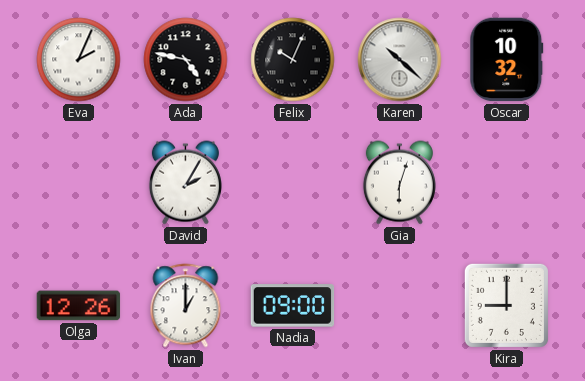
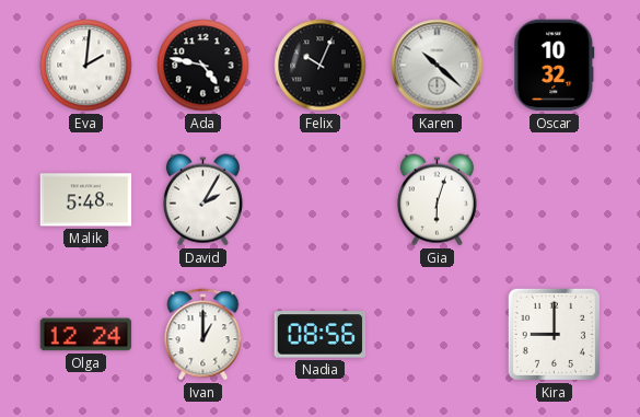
Eva: 2:04 -> 2:01 (86, 66)
Malik: none -> 5:48 (86, 200)
Olga: 12:26 -> 12:24 (86, 335)
Nadia: 09:00 -> 08:56 (321, 335)
